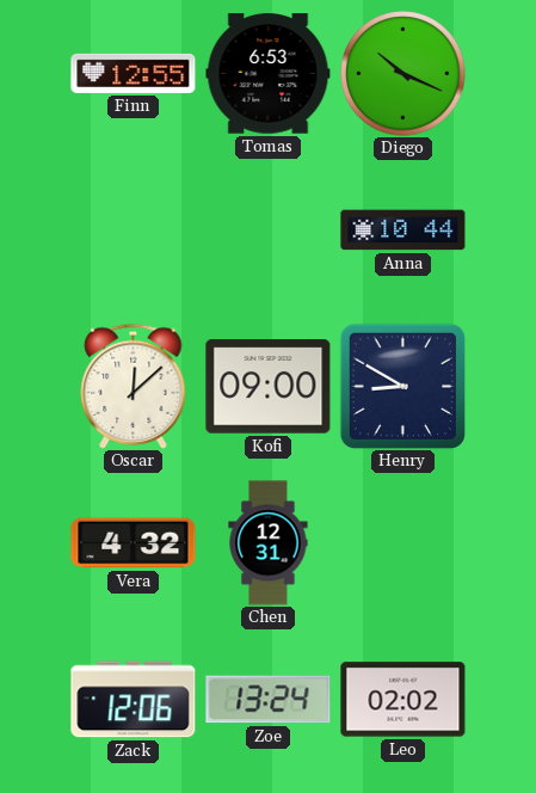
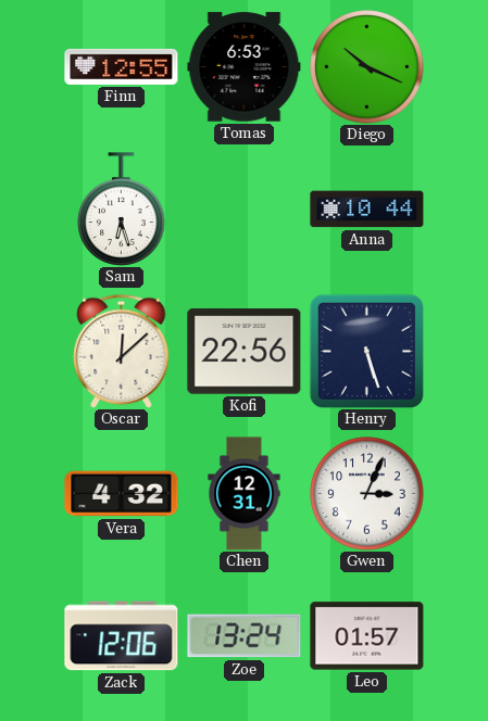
Sam: none -> 6:27 (122, 210)
Kofi: 09:00 -> 22:56 (245, 352)
Henry: 8:50 -> 5:27 (366, 351)
Gwen: none -> 3:04 (367, 494)
Leo: 02:02 -> 01:57 (367, 636)
